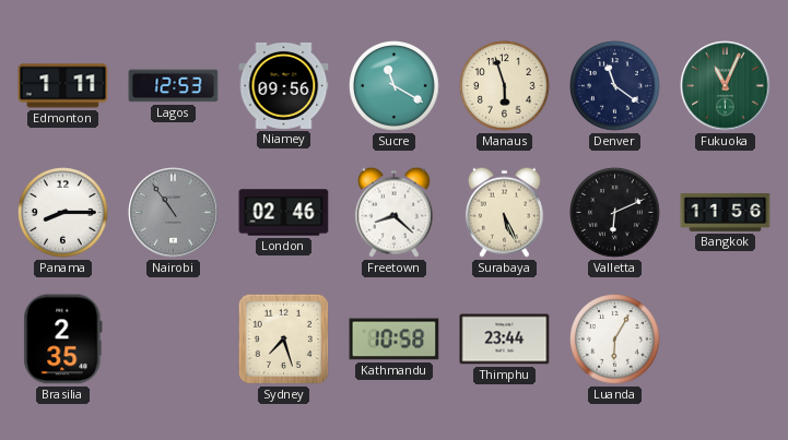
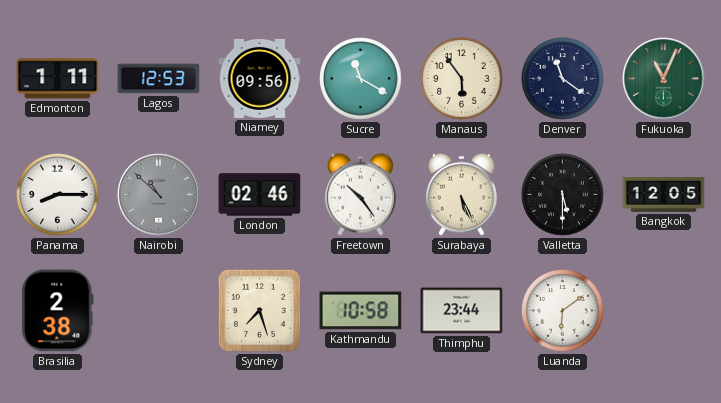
Manaus: 5:57 -> 5:54 (462, 79)
Nairobi: 10:54 -> 10:52 (159, 195)
Freetown: 8:22 -> 10:24 (360, 194)
Valletta: 6:11 -> 5:30 (563, 195)
Bangkok: 11:56 -> 12:05 (664, 194)
Brasilia: 2:35 -> 2:38 (58, 311)
Luanda: 6:05 -> 6:09 (563, 311)
